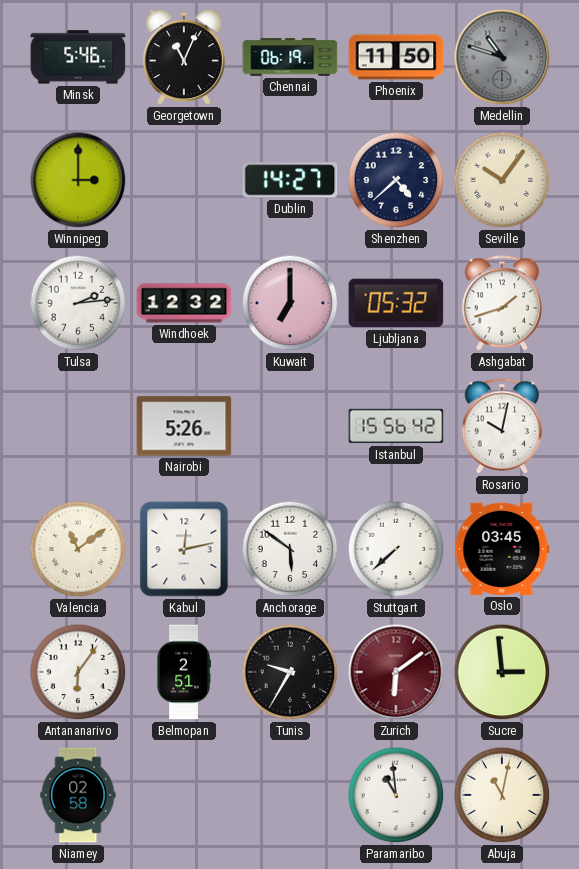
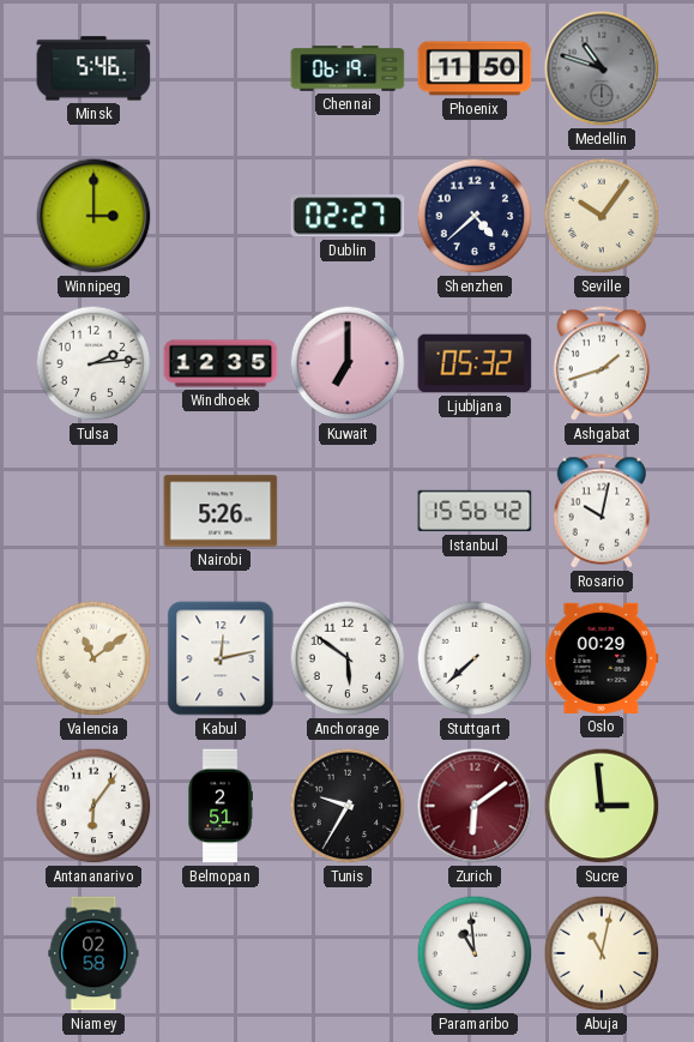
Georgetown: 11:04 -> none (184, 58)
Dublin: 14:27 -> 02:27 (348, 216)
Windhoek: 12:32 -> 12:35 (221, 363)
Oslo: 03:45 -> 00:29 (602, 658)
